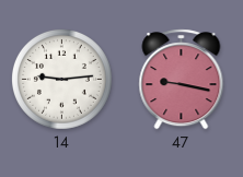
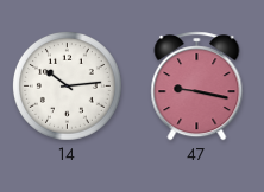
14: 9:14 -> 10:14 (67, 85)
